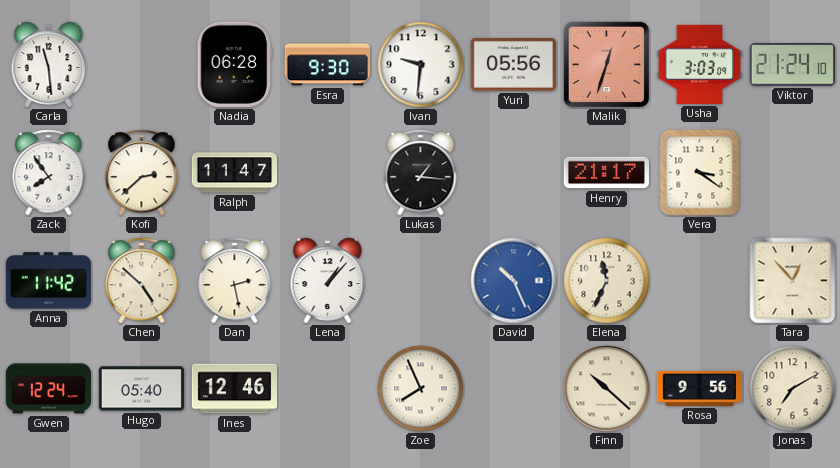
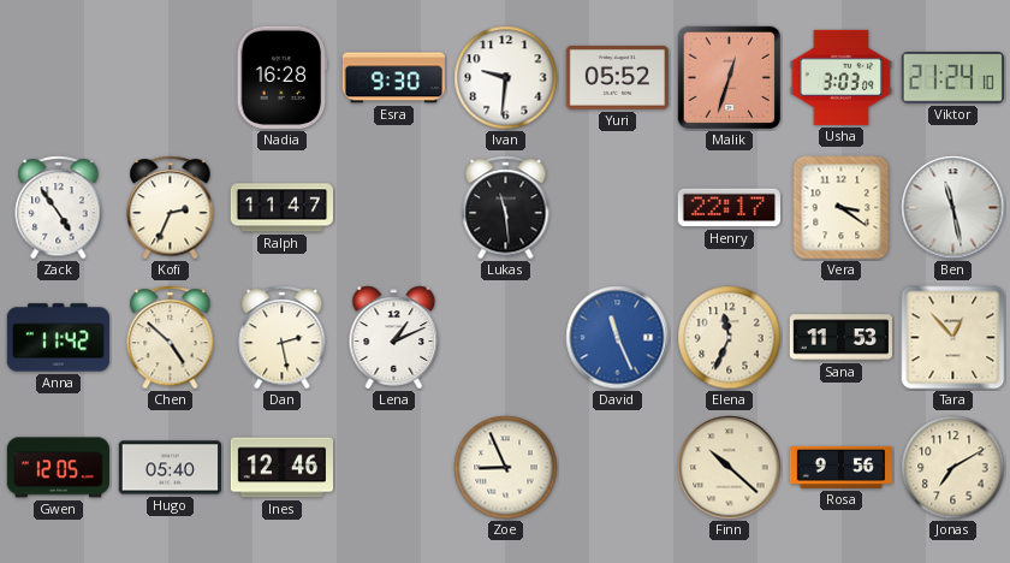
Carla: 11:29 -> none (49, 65)
Nadia: 06:28 -> 16:28 (283, 77)
Yuri: 05:56 -> 05:52 (617, 78)
Zack: 7:54 -> 4:54 (59, 208)
Kofi: 2:38 -> 2:34 (171, 208)
Lukas: 1:16 -> 11:29 (506, 208)
Henry: 21:17 -> 22:17 (729, 208)
Ben: none -> 11:28 (953, 208)
Lena: 1:07 -> 1:11 (394, 338)
David: 10:26 -> 11:26 (618, 338)
Sana: none -> 11:53 (842, 338)
Gwen: 12:24 -> 12:05 (58, 468)
Zoe: 7:56 -> 8:56 (506, 468)
